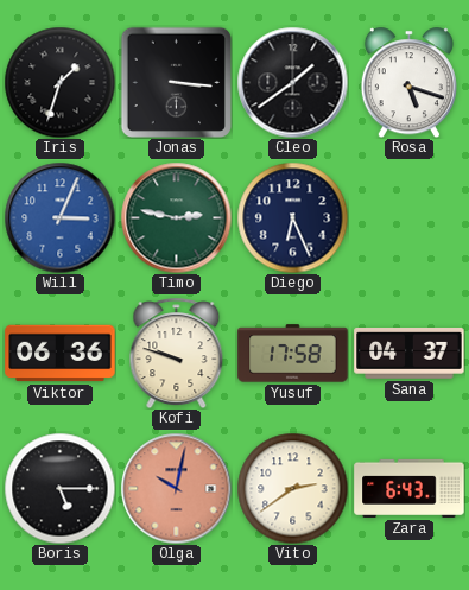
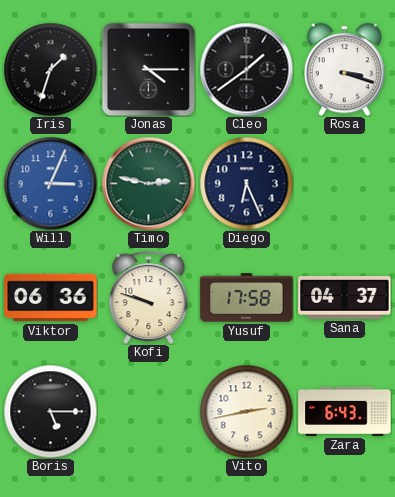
Jonas: 3:16 -> 4:15 (148, 69)
Rosa: 5:18 -> 3:18 (344, 69)
Olga: 10:02 -> none (176, 488)
Vito: 2:39 -> 2:43 (246, 411)
